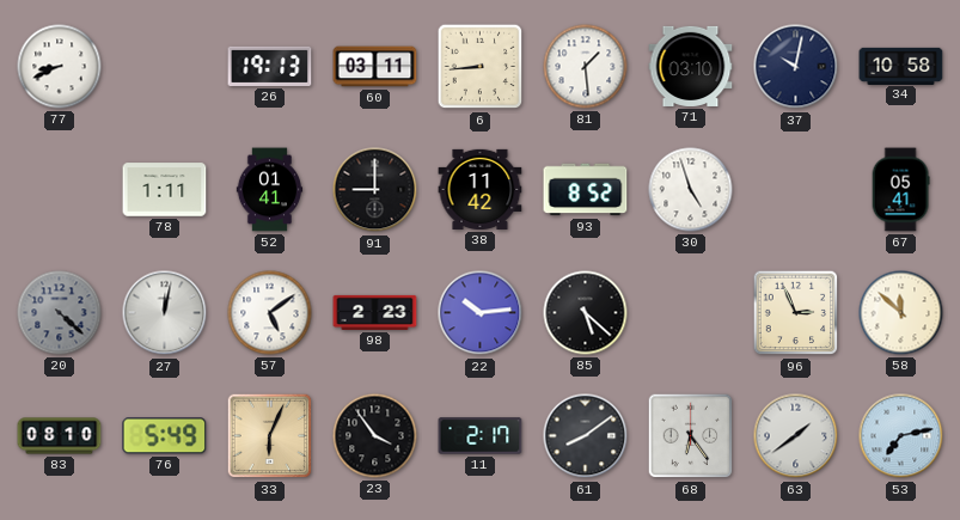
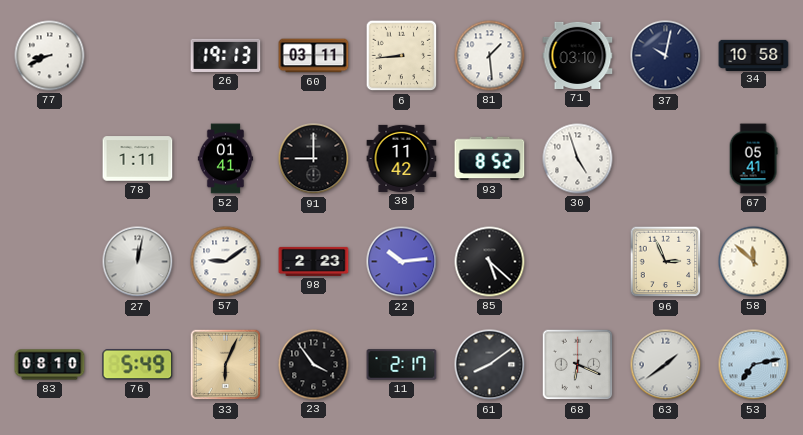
20: 4:22 -> none (60, 313)
57: 5:09 -> 9:09 (226, 262)
68: 6:24 -> 6:19 (578, 365)
